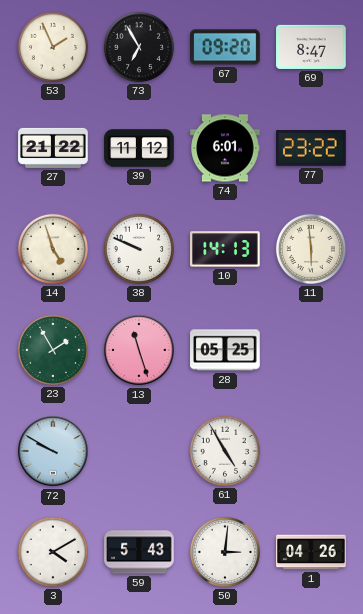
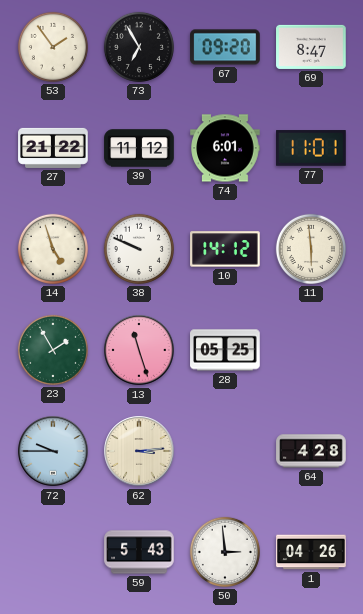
53: 1:56 -> 1:54 (53, 47)
77: 23:22 -> 11:01 (311, 148)
10: 14:13 -> 14:12 (225, 249)
72: 9:50 -> 9:45 (53, 451)
62: none -> 3:14 (139, 451)
61: 4:55 -> none (225, 451)
64: none -> 4:28 (311, 451)
3: 4:10 -> none (53, 552)
50: 3:01 -> 2:59 (225, 552)
